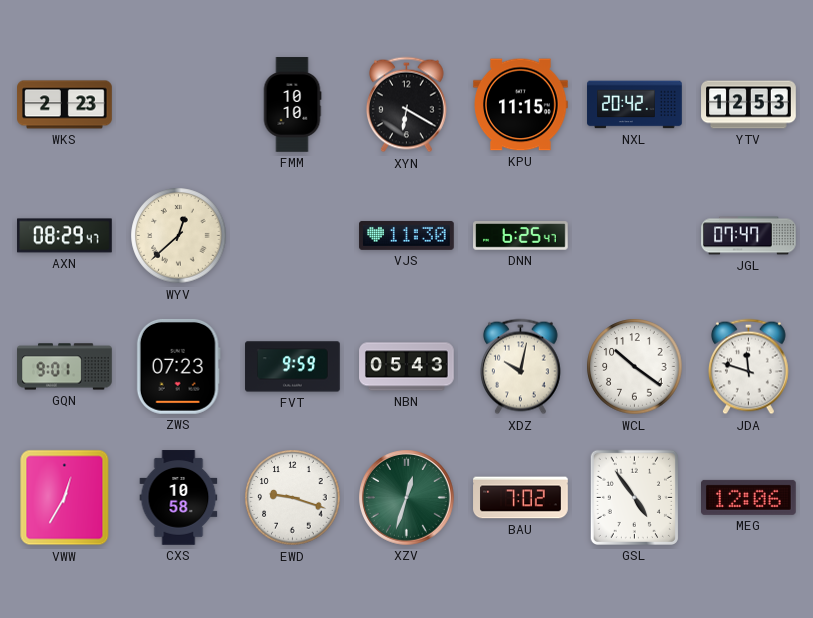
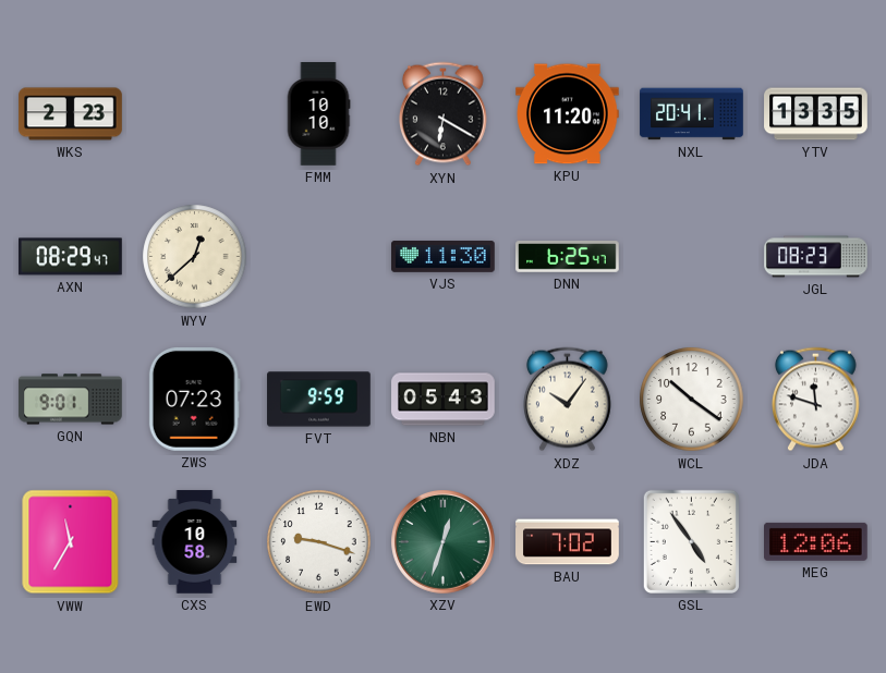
KPU: 11:15 -> 11:20 (568, 114)
NXL: 20:42 -> 20:41 (692, 114)
YTV: 12:53 -> 13:35 (816, 114)
JGL: 07:47 -> 08:23 (816, 257)
XDZ: 10:02 -> 10:06 (568, 400)
VWW: 12:35 -> 11:35 (71, 542)
